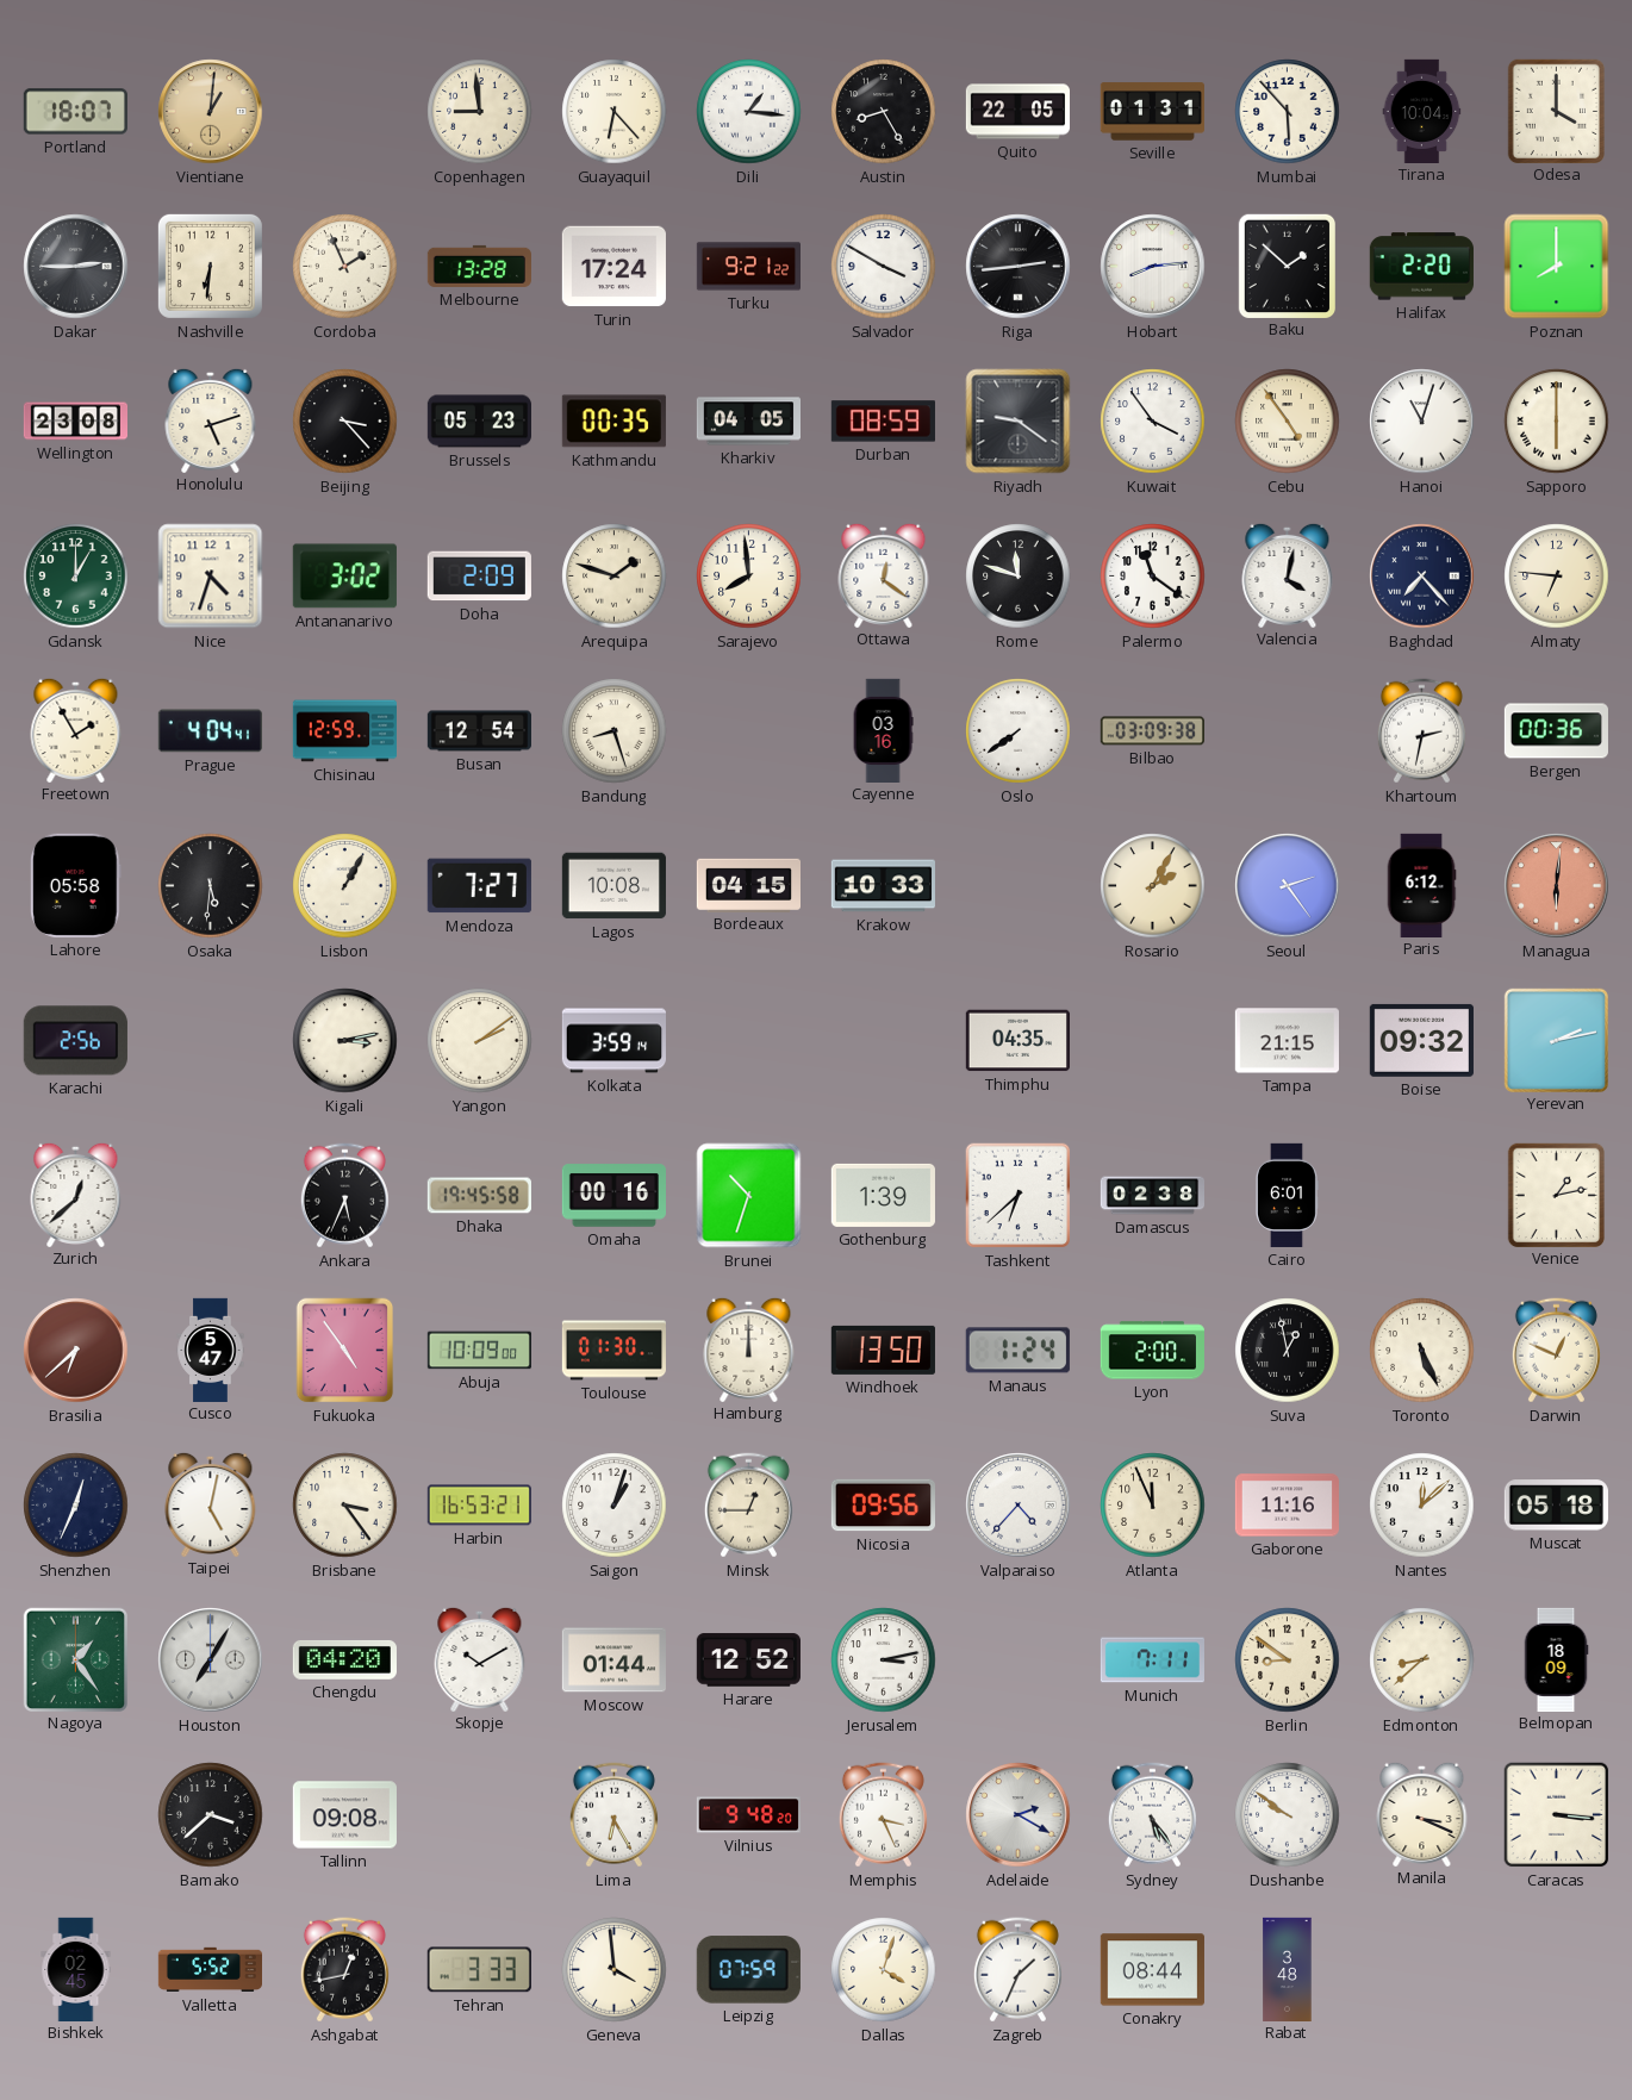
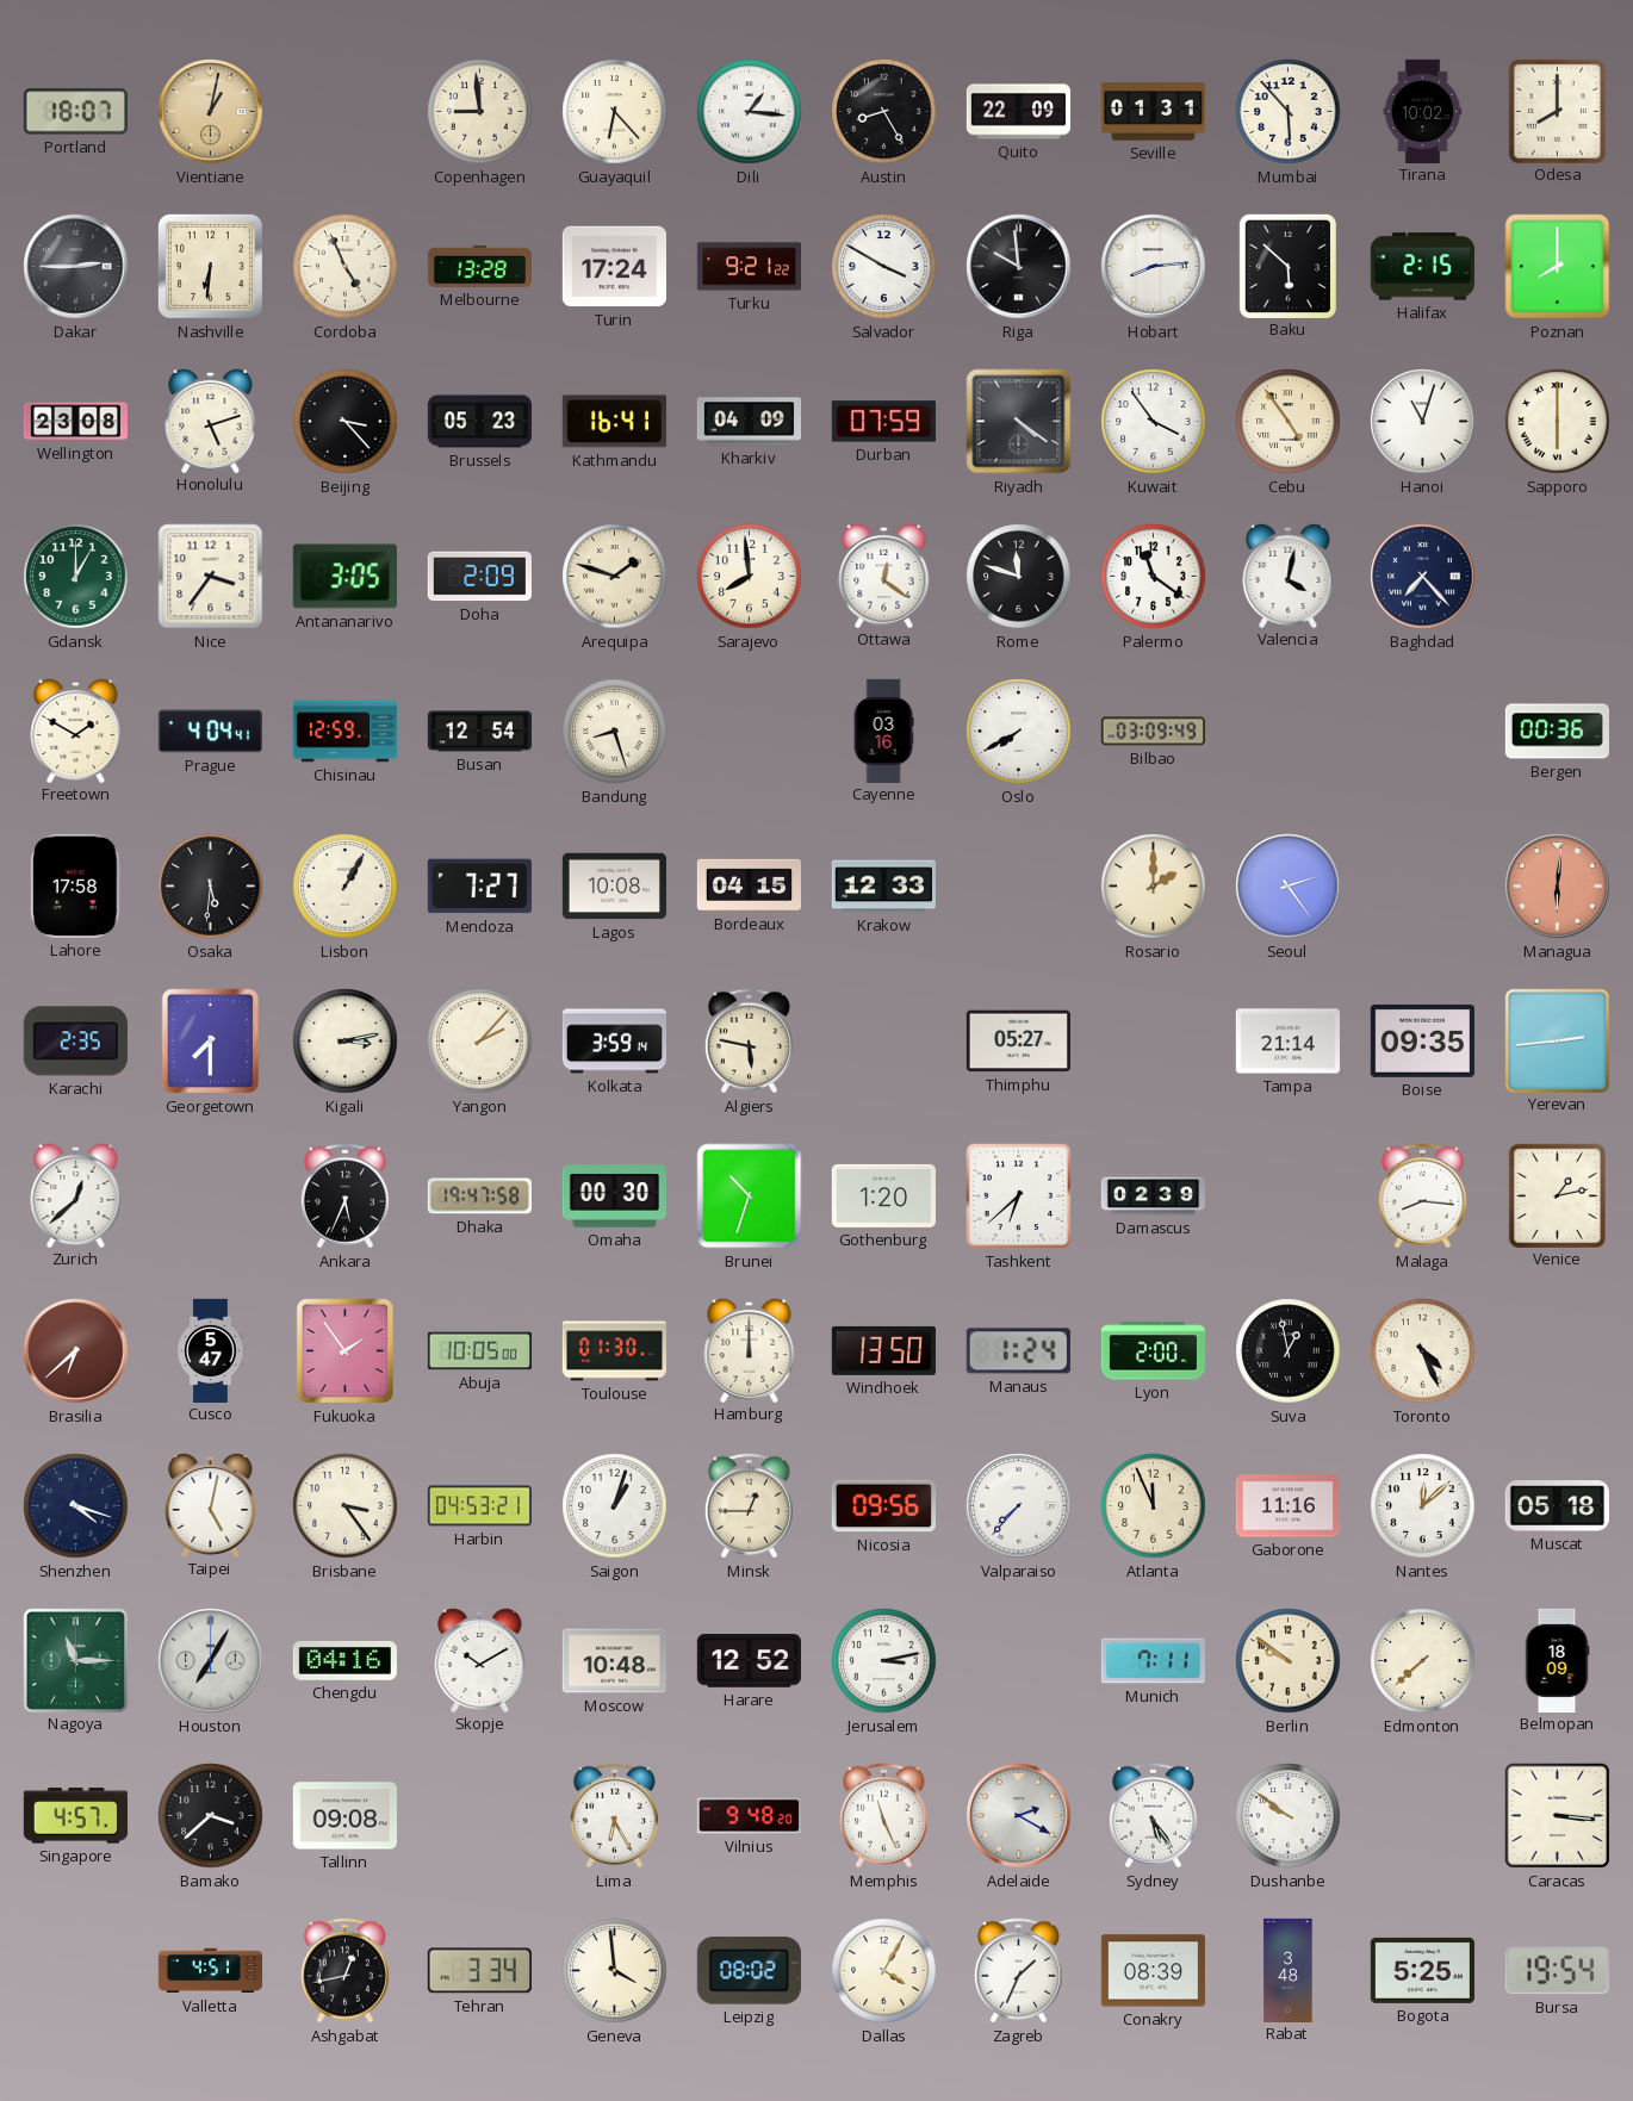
Vientiane: 1:01 -> 1:02 (211, 112)
Quito: 22:05 -> 22:09 (1018, 112)
Tirana: 10:04 -> 10:02 (1423, 111)
Odesa: 4:00 -> 8:00 (1557, 111)
Cordoba: 1:56 -> 4:56 (346, 267)
Riga: 2:44 -> 9:59 (1019, 267)
Baku: 1:52 -> 5:52 (1287, 266)
Halifax: 2:20 -> 2:15 (1422, 267)
Kathmandu: 00:35 -> 16:41 (614, 422)
Kharkiv: 04:05 -> 04:09 (749, 422)
Durban: 08:59 -> 07:59 (883, 422)
Riyadh: 9:21 -> 4:21 (1019, 422)
Nice: 4:33 -> 3:36 (211, 577)
Antananarivo: 3:02 -> 3:05 (344, 577)
Almaty: 6:46 -> none (1557, 577)
Freetown: 1:55 -> 1:50 (76, 729)
Oslo: 7:39 -> 7:40 (1019, 732)
Bilbao: 03:09:38 -> 03:09:49 (1153, 732)
Khartoum: 2:32 -> none (1421, 731)
Lahore: 05:58 -> 17:58 (76, 885)
Krakow: 10:33 -> 12:33 (883, 887)
Rosario: 2:05 -> 2:00 (1154, 887)
Paris: 6:12 -> none (1421, 885)
Karachi: 2:56 -> 2:35 (75, 1042)
Georgetown: none -> 7:30 (211, 1042)
Yangon: 2:09 -> 2:07 (480, 1042)
Algiers: none -> 5:47 (749, 1042)
Thimphu: 04:35 -> 05:27 (1018, 1042)
Tampa: 21:15 -> 21:14 (1287, 1042)
Boise: 09:32 -> 09:35 (1422, 1040)
Yerevan: 2:13 -> 2:44 (1557, 1040)
Dhaka: 19:45 -> 19:47 (479, 1196)
Omaha: 00:16 -> 00:30 (614, 1196)
Gothenburg: 1:39 -> 1:20 (883, 1195)
Damascus: 02:38 -> 02:39 (1153, 1196)
Cairo: 6:01 -> none (1287, 1195)
Malaga: none -> 8:16 (1422, 1196)
Fukuoka: 4:54 -> 1:54 (346, 1351)
Abuja: 10:09 -> 10:05 (479, 1351)
Toronto: 5:26 -> 4:26 (1423, 1351)
Darwin: 12:49 -> none (1556, 1351)
Shenzhen: 12:34 -> 4:18 (76, 1506)
Harbin: 16:53 -> 04:53 (479, 1506)
Valparaiso: 4:37 -> 7:37 (1019, 1506)
Nagoya: 1:24 -> 11:15 (75, 1660)
Chengdu: 04:20 -> 04:16 (344, 1661)
Moscow: 01:44 -> 10:48 (614, 1661)
Berlin: 8:51 -> 9:51 (1289, 1661)
Edmonton: 8:38 -> 7:38 (1423, 1661)
Singapore: none -> 4:57 (75, 1816)
Memphis: 3:26 -> 11:26 (883, 1816)
Manila: 3:19 -> none (1422, 1813)
Bishkek: 02:45 -> none (76, 1969)
Valletta: 5:52 -> 4:51 (210, 1971)
Tehran: 3:33 -> 3:34 (479, 1971)
Leipzig: 07:59 -> 08:02 (749, 1971)
Dallas: 4:03 -> 4:05 (884, 1971)
Conakry: 08:44 -> 08:39 (1153, 1971)
Bogota: none -> 5:25 (1422, 1970)
Bursa: none -> 19:54 (1557, 1971)
